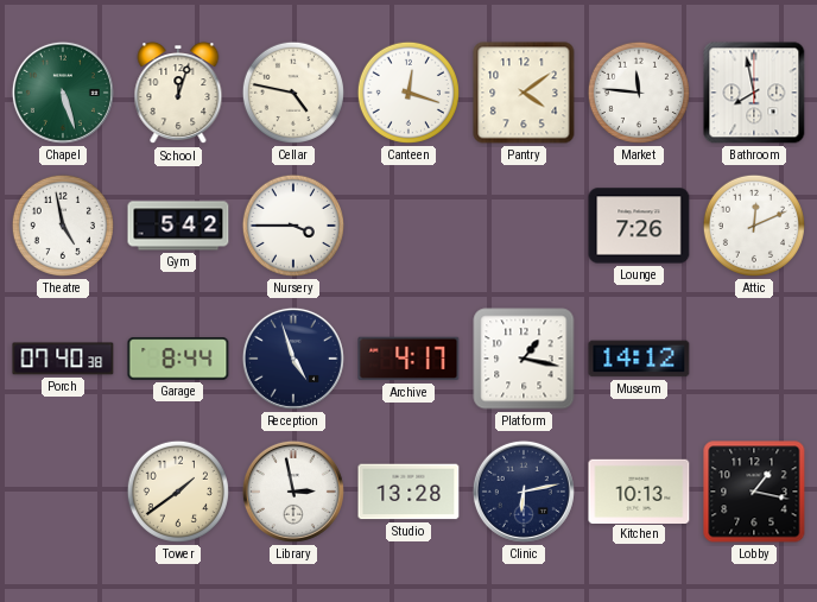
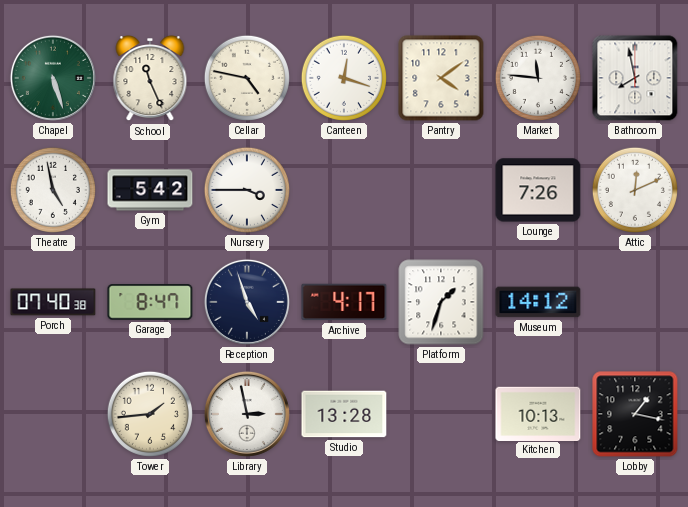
School: 12:03 -> 11:26 (150, 79)
Garage: 8:44 -> 8:47 (150, 302)
Platform: 1:17 -> 1:33 (441, 302)
Tower: 1:39 -> 1:44 (150, 414)
Clinic: 6:13 -> none (524, 492)
